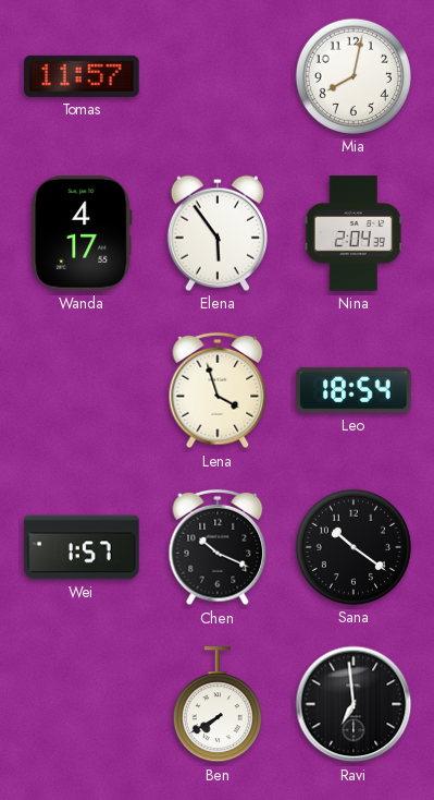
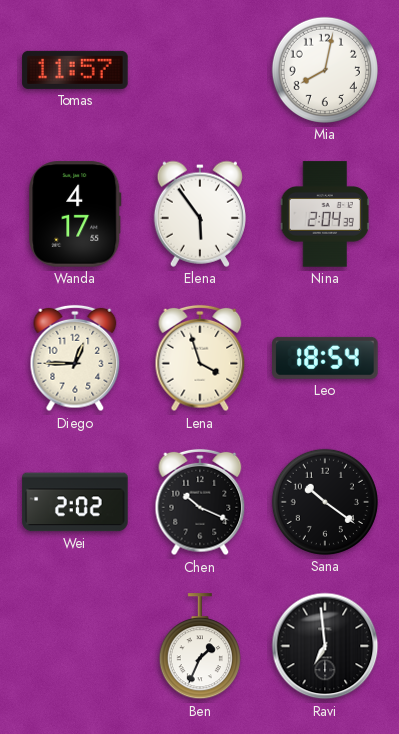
Diego: none -> 12:45 (75, 358)
Wei: 1:57 -> 2:02 (75, 502)
Ben: 7:40 -> 1:34 (200, 647)
